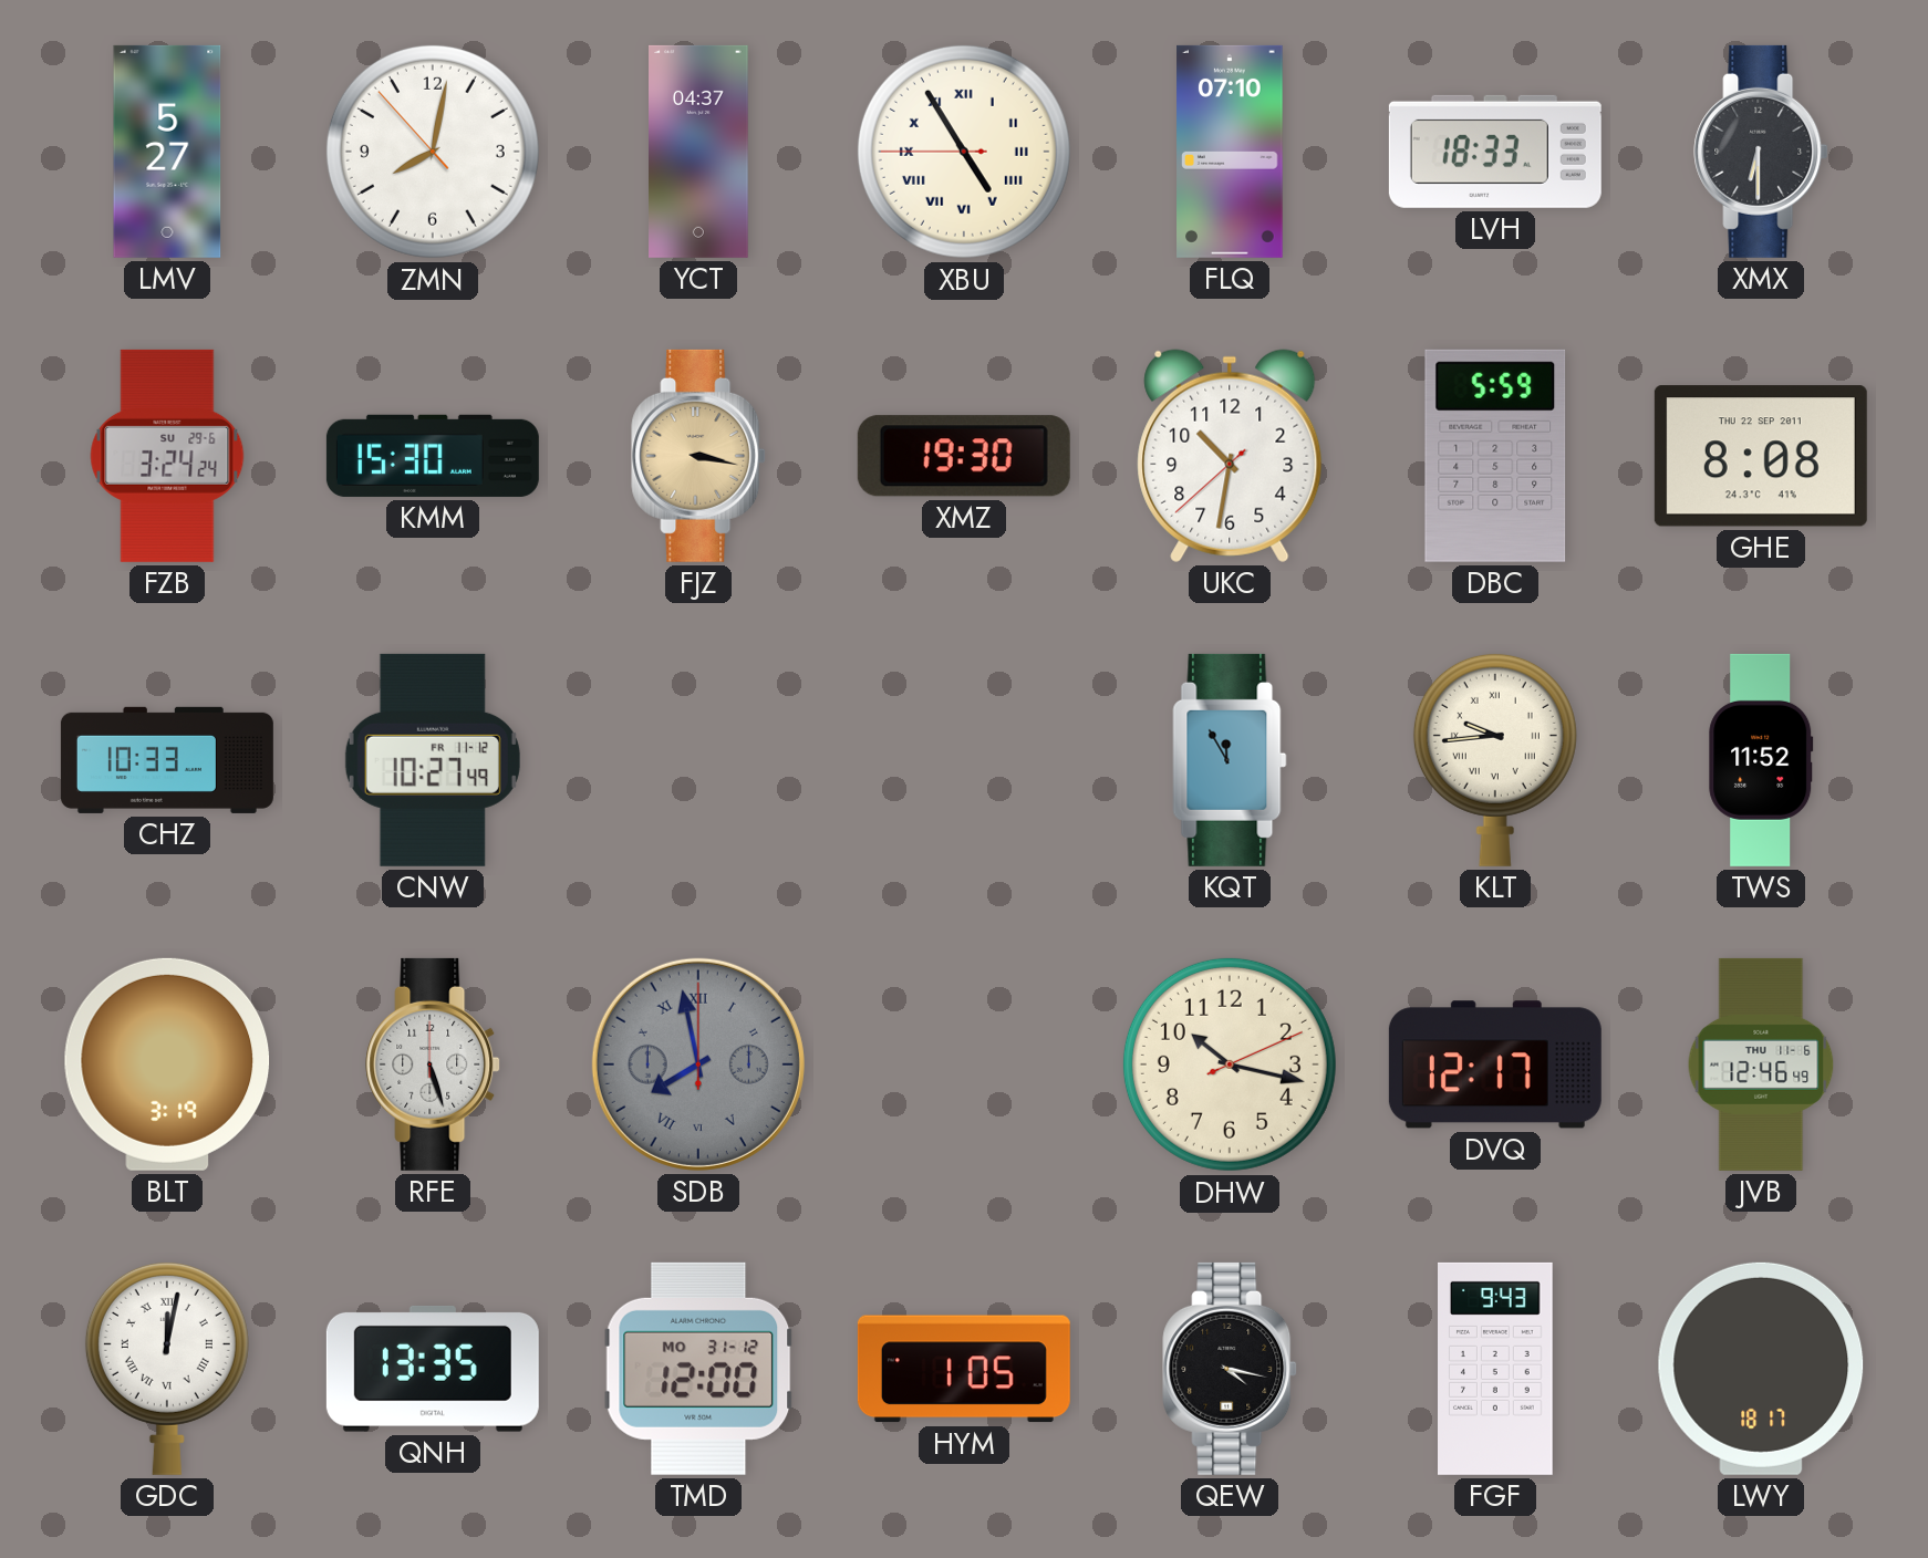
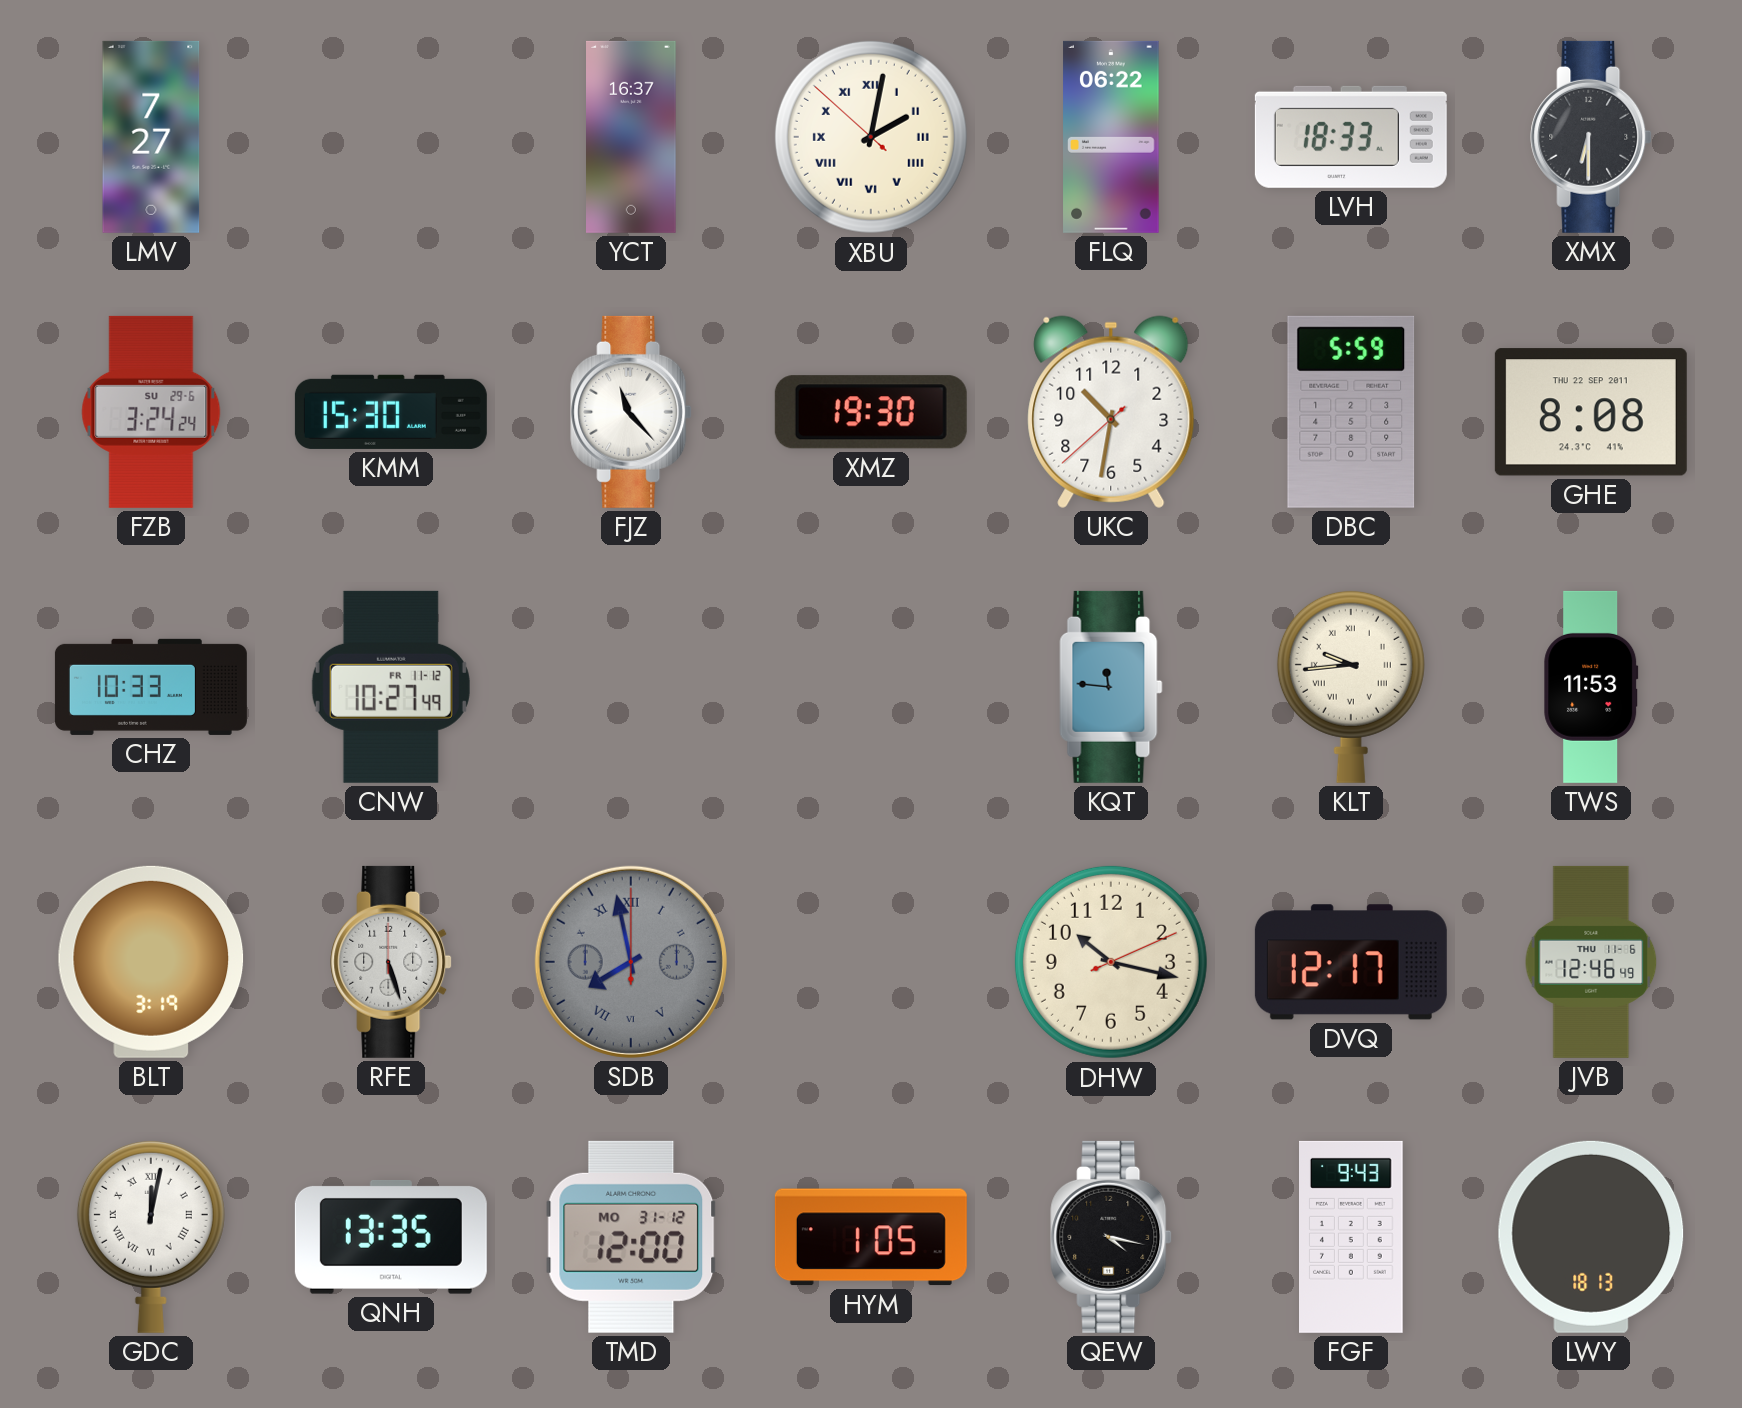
LMV: 5:27 -> 7:27 (151, 137)
ZMN: 8:01 -> none (433, 152)
YCT: 04:37 -> 16:37 (632, 137)
XBU: 4:54 -> 2:01 (871, 137)
FLQ: 07:10 -> 06:22 (1111, 137)
FJZ: 3:17 -> 11:23 (631, 412)
FJZ dial: champagne -> white (631, 412)
KQT: 11:55 -> 11:46 (1111, 687)
TWS: 11:52 -> 11:53 (1591, 687)
LWY: 18:17 -> 18:13 (1591, 1237)
